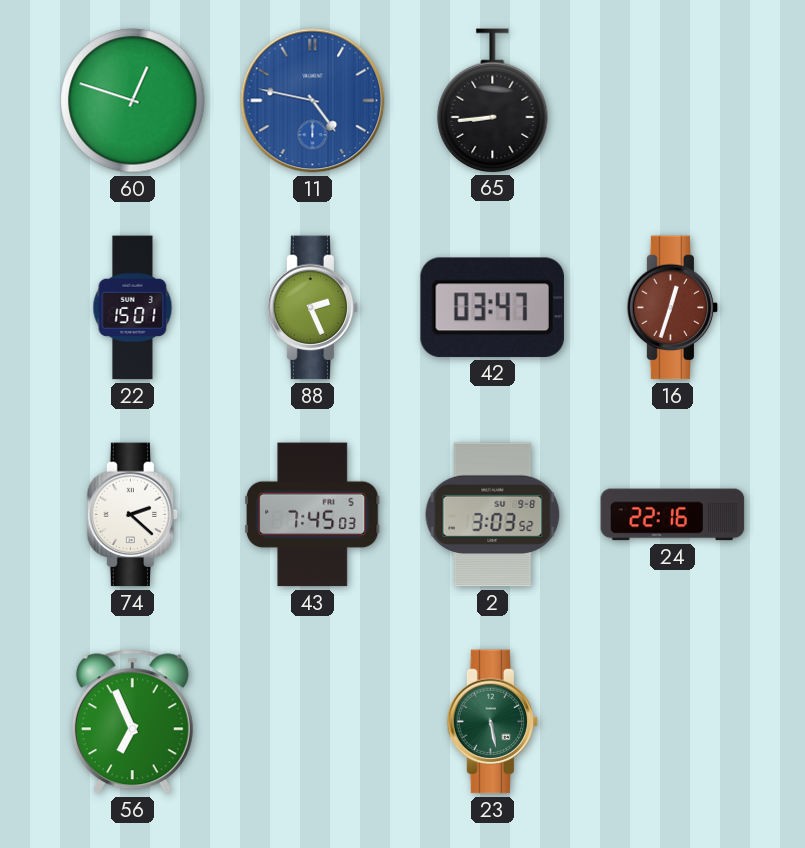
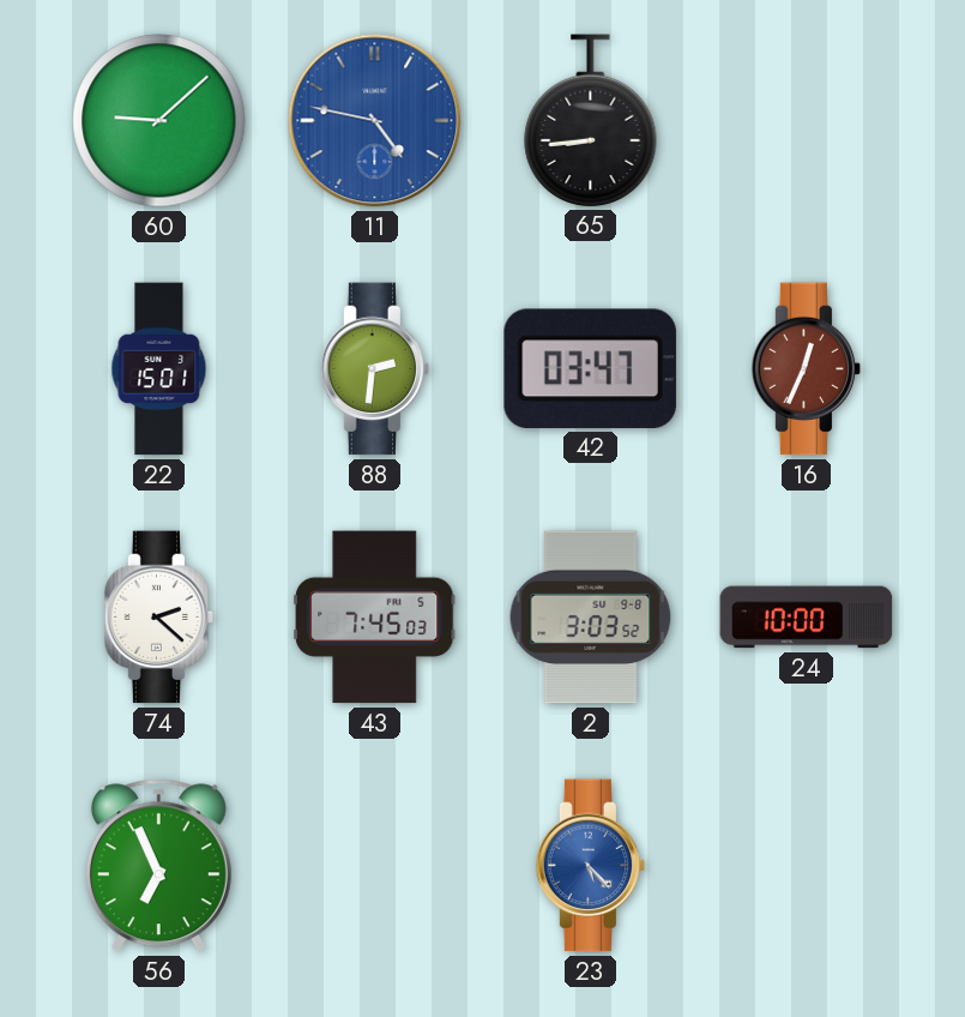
60: 12:48 -> 9:08 (159, 121)
88: 2:26 -> 2:31 (375, 369)
16: 12:33 -> 12:34 (807, 369)
24: 22:16 -> 10:00 (807, 618)
23: 5:28 -> 5:23 (591, 866)
23 dial: green -> blue (591, 866)
